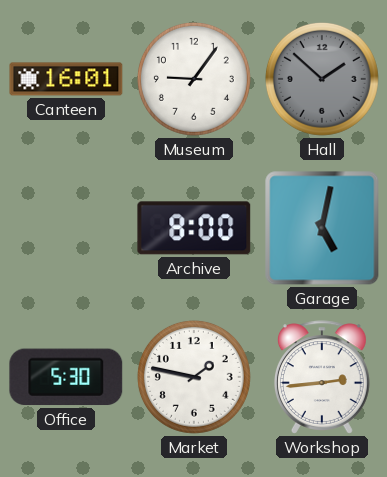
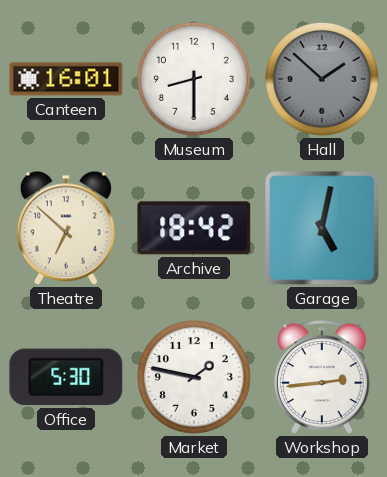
Museum: 9:06 -> 8:30 (194, 79)
Theatre: none -> 6:52 (66, 228)
Archive: 8:00 -> 18:42 (194, 228)
